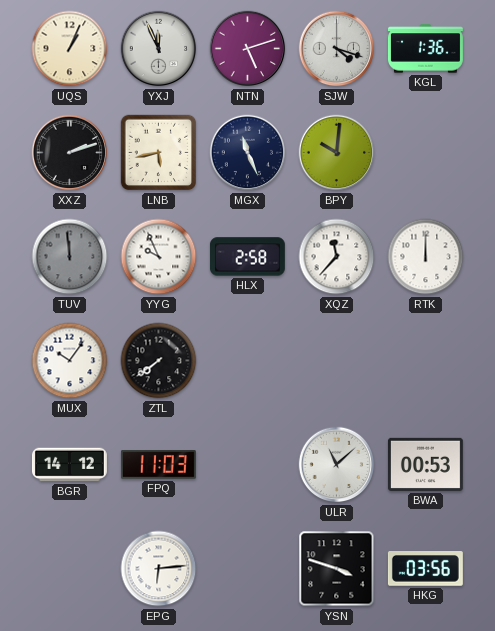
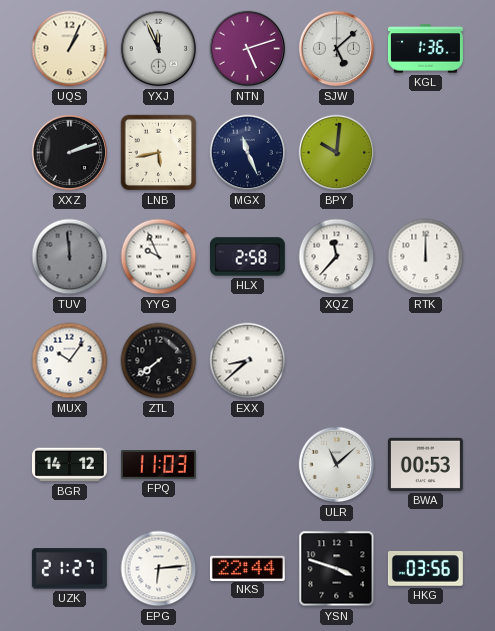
SJW: 4:18 -> 5:08 (337, 49)
EXX: none -> 8:38 (248, 361)
UZK: none -> 21:27 (69, 569)
NKS: none -> 22:44 (247, 568)
